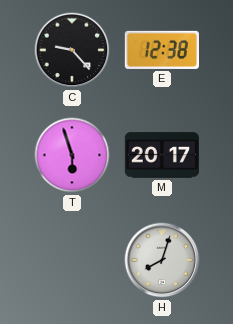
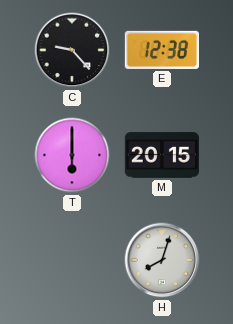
T: 5:57 -> 6:00 (72, 155)
M: 20:17 -> 20:15 (161, 155)
